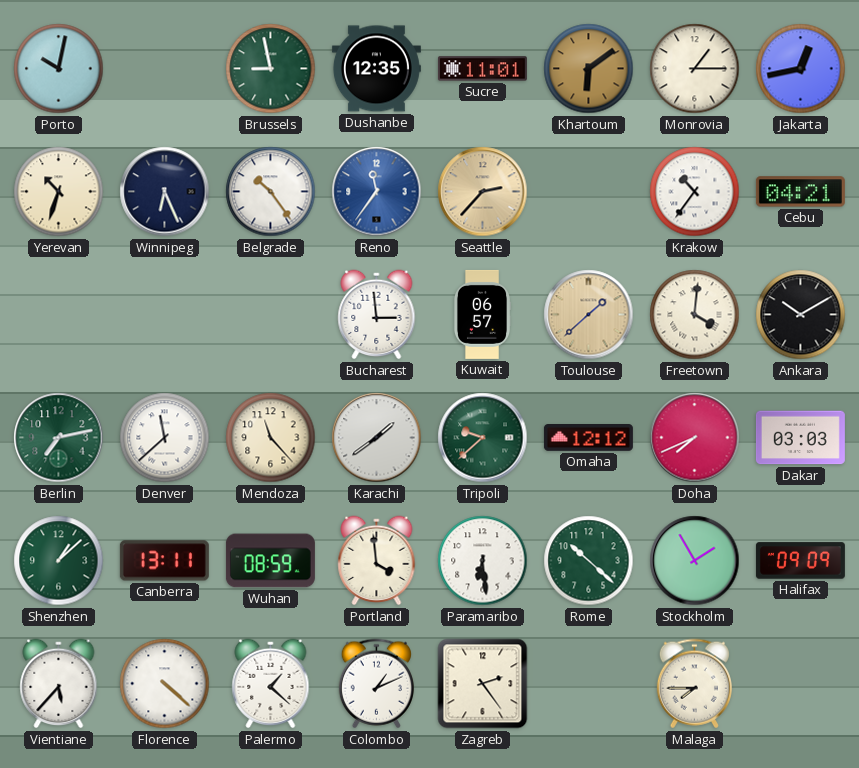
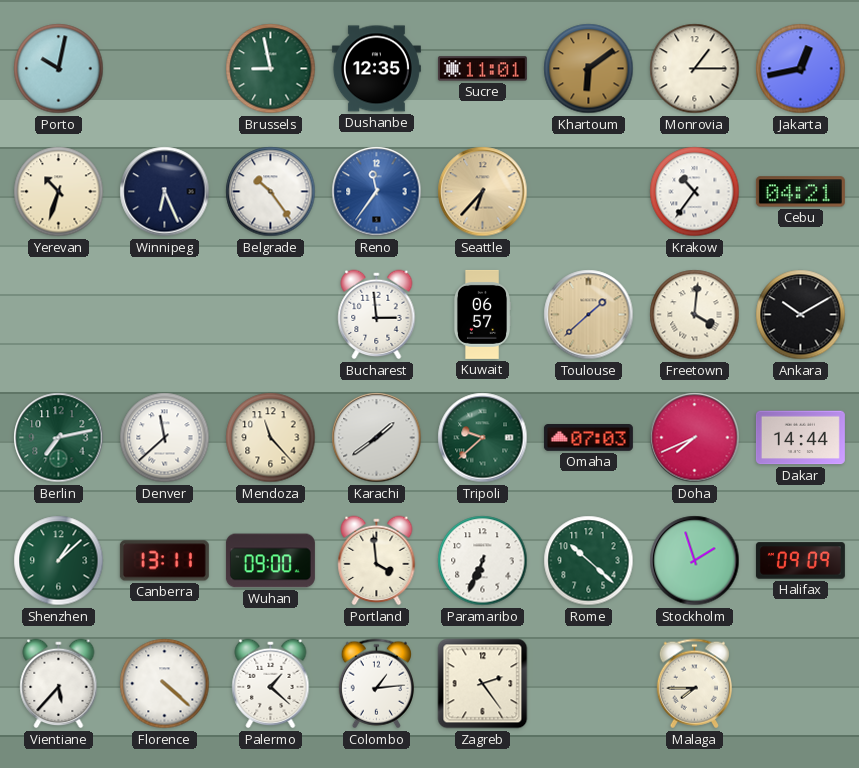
Seattle: 2:37 -> 6:37 (483, 192)
Omaha: 12:12 -> 07:03 (588, 438)
Dakar: 03:03 -> 14:44 (800, 438)
Wuhan: 08:59 -> 09:00 (270, 561)
Paramaribo: 6:29 -> 6:34 (483, 561)
Stockholm: 1:55 -> 1:57 (695, 561)
Colombo: 1:11 -> 1:14 (376, 684)
